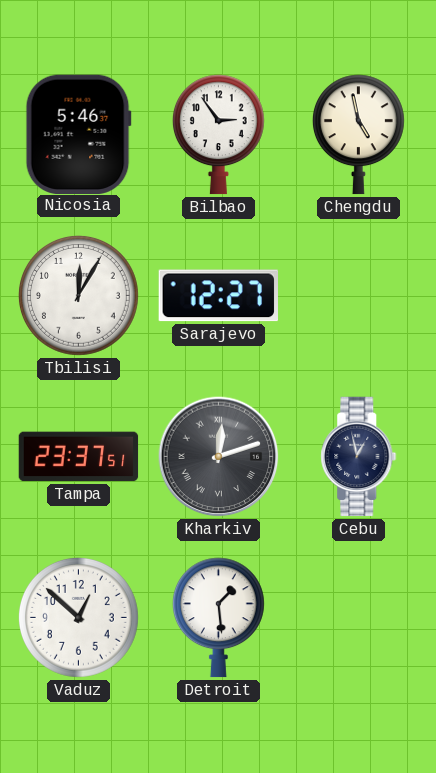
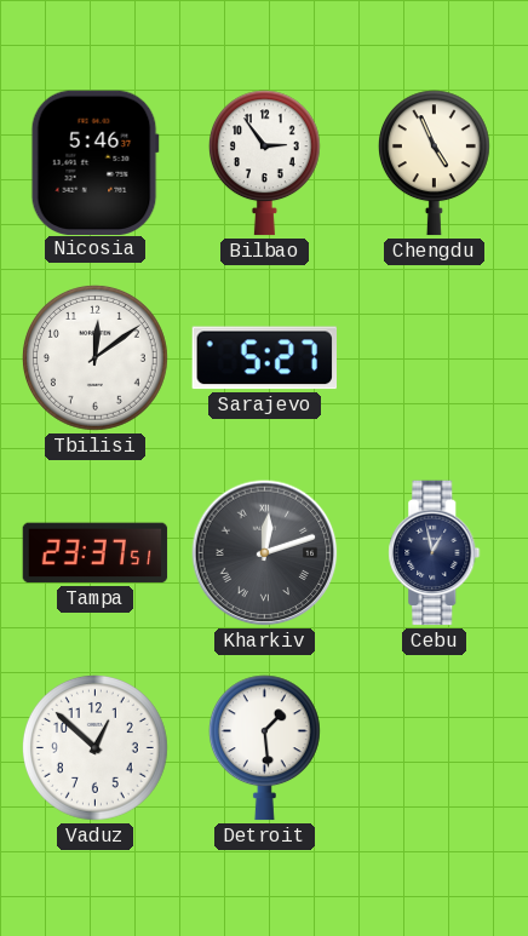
Chengdu: 4:58 -> 4:56 (434, 163)
Tbilisi: 12:05 -> 12:09 (96, 358)
Sarajevo: 12:27 -> 5:27 (264, 358)
